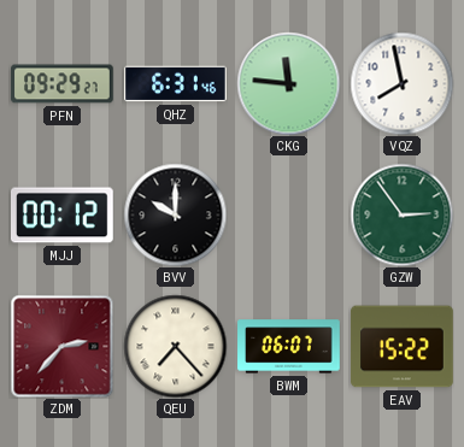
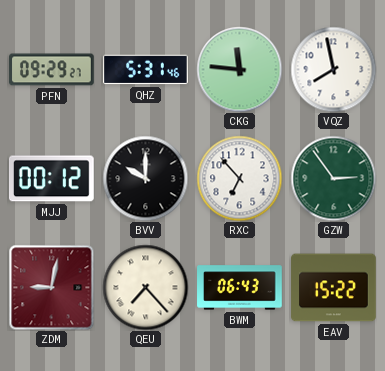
QHZ: 6:31 -> 5:31 (146, 70)
RXC: none -> 6:53 (239, 178)
ZDM: 2:37 -> 9:02 (51, 287)
BWM: 06:07 -> 06:43 (240, 288)
